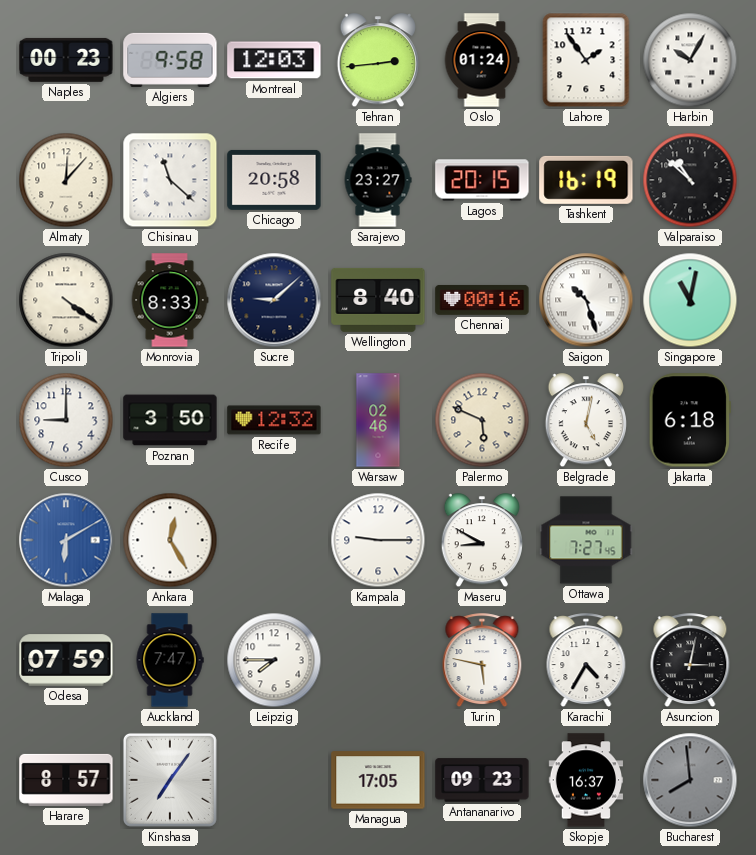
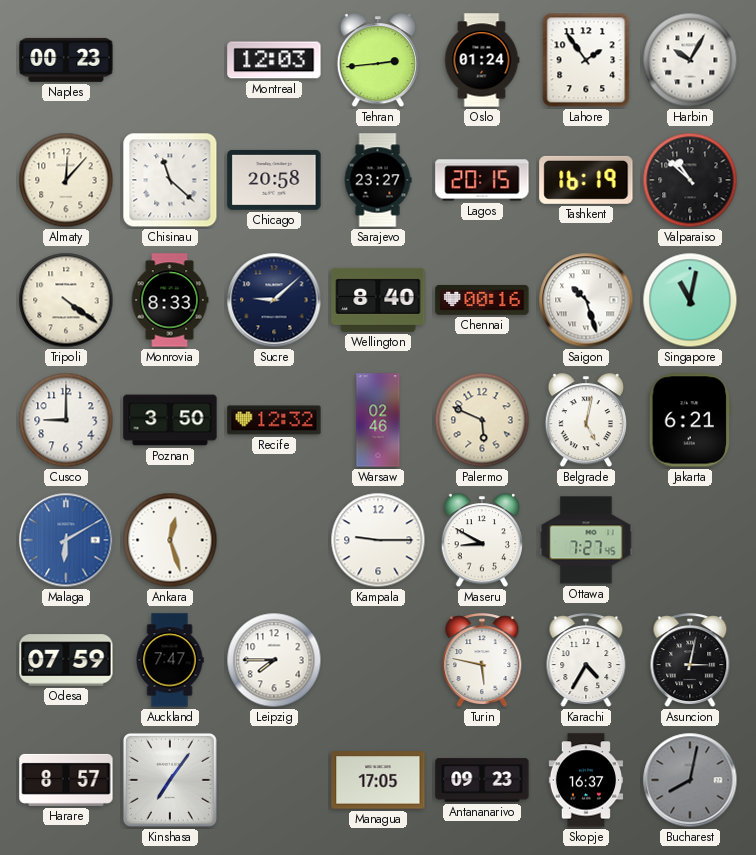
Algiers: 9:58 -> none (170, 60)
Jakarta: 6:18 -> 6:21 (690, 420)
Ankara: 12:25 -> 12:27 (170, 540)
Bucharest: 7:59 -> 8:02 (690, 780)
